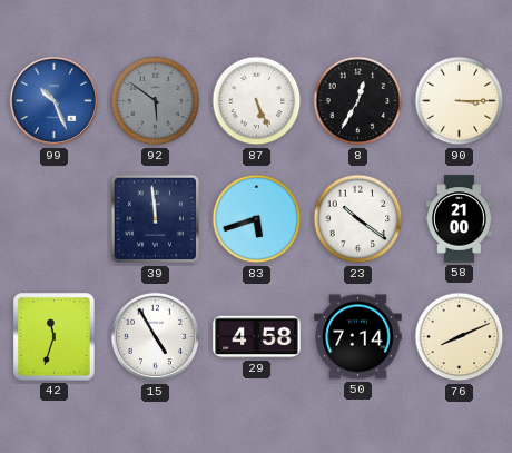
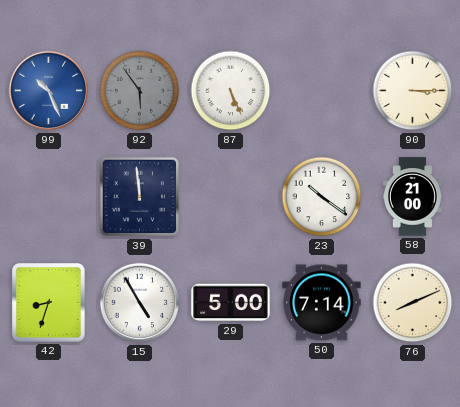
92: 5:51 -> 5:54 (140, 91)
8: 12:35 -> none (358, 101)
83: 5:42 -> none (257, 219)
42: 11:33 -> 8:33 (49, 303)
29: 4:58 -> 5:00 (231, 303)
